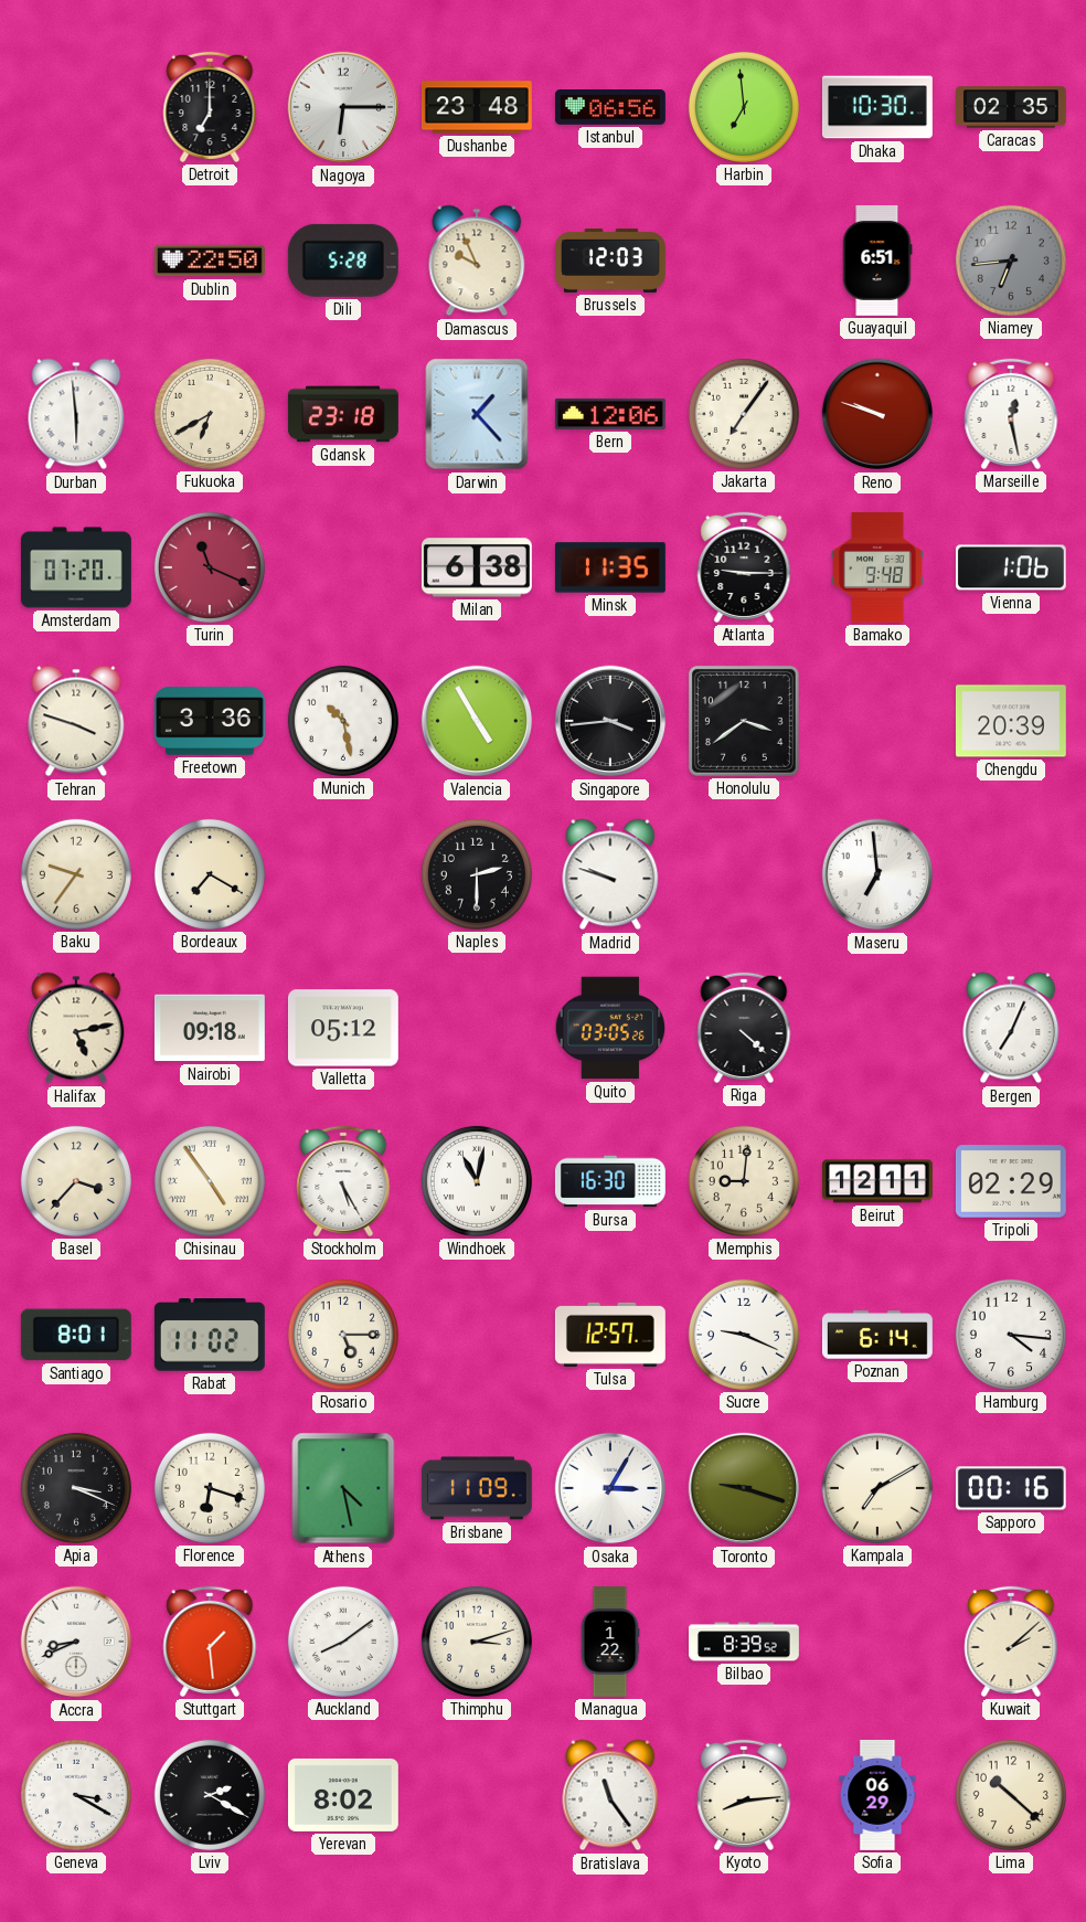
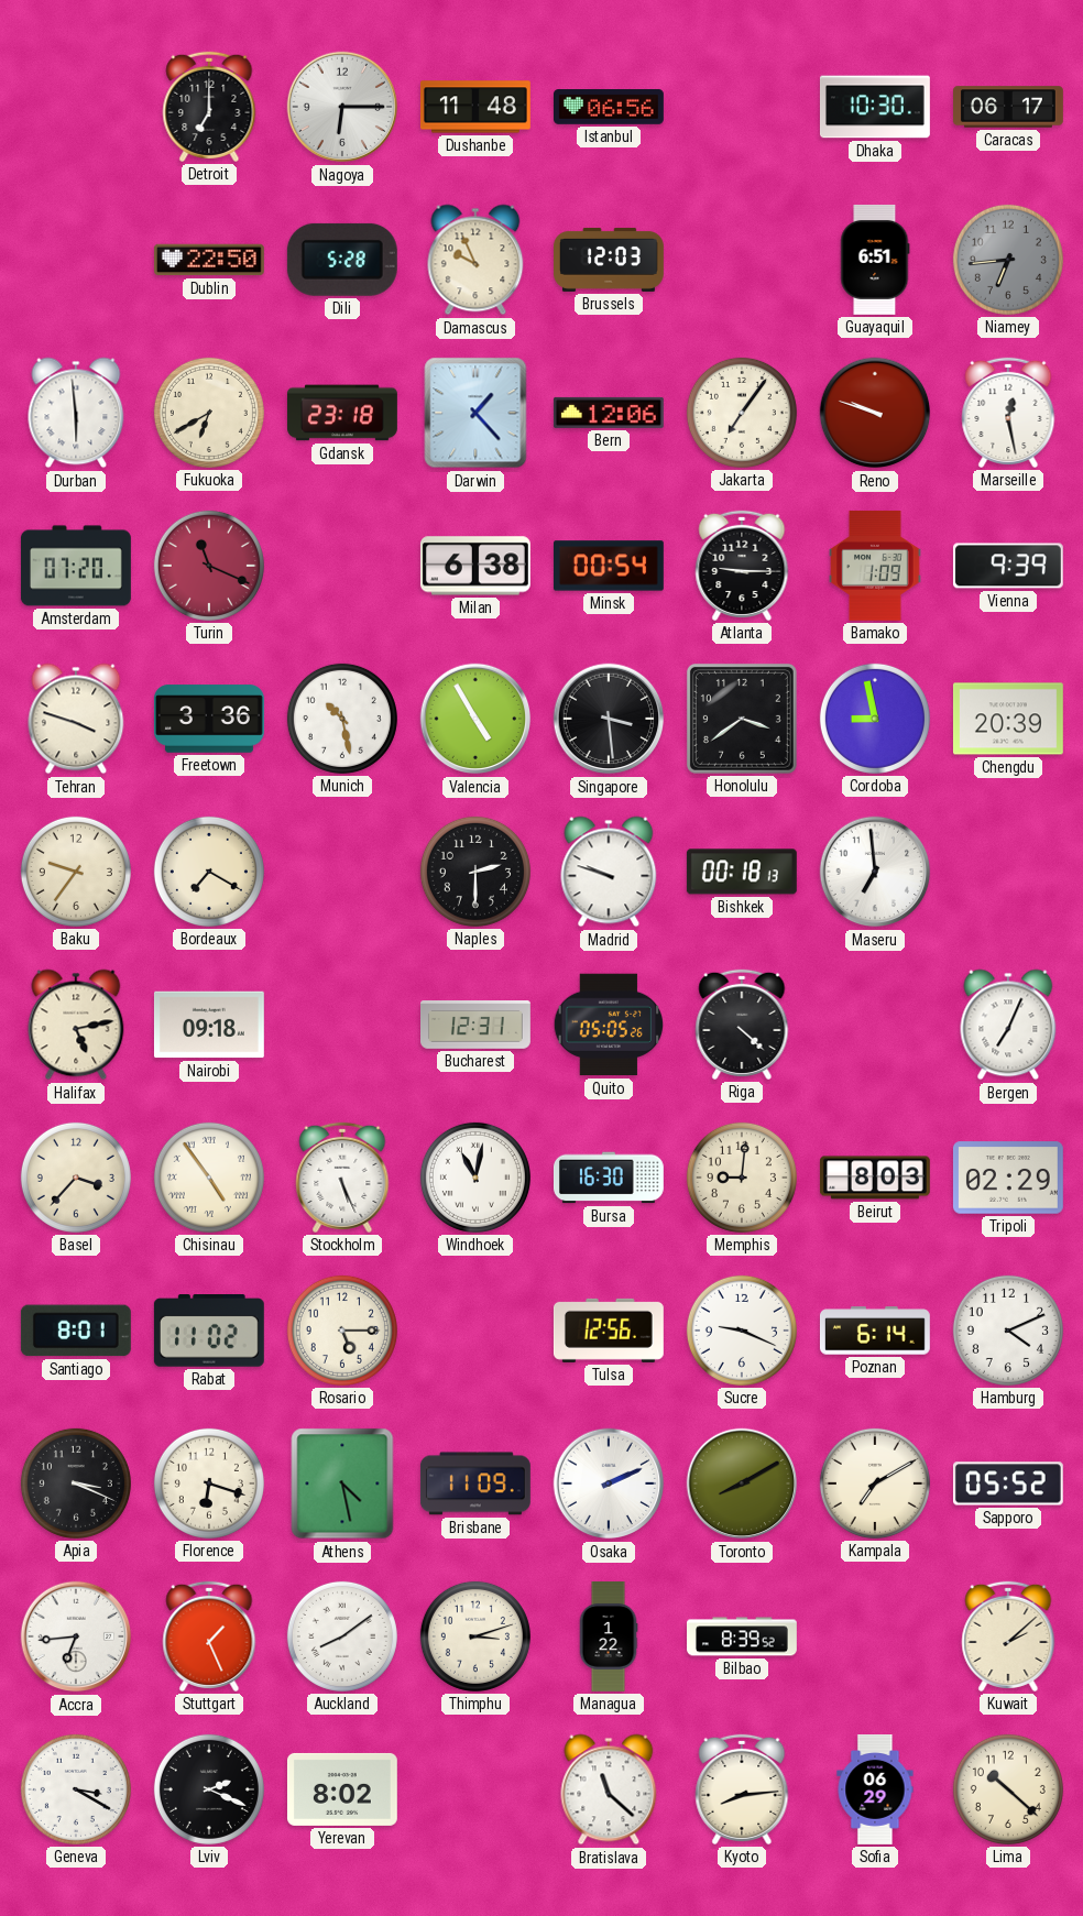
Dushanbe: 23:48 -> 11:48 (475, 107)
Harbin: 6:59 -> none (744, 107)
Caracas: 02:35 -> 06:17 (1009, 107)
Minsk: 11:35 -> 00:54 (609, 566)
Bamako: 9:48 -> 1:09 (875, 566)
Vienna: 1:06 -> 9:39 (1008, 566)
Singapore: 3:44 -> 3:29 (609, 719)
Cordoba: none -> 8:58 (875, 719)
Bishkek: none -> 00:18 (742, 872)
Valletta: 05:12 -> none (343, 1028)
Bucharest: none -> 12:31 (477, 1025)
Quito: 03:05 -> 05:05 (609, 1025)
Stockholm: 5:25 -> 5:26 (342, 1178)
Beirut: 12:11 -> 8:03 (875, 1178)
Tulsa: 12:57 -> 12:56 (609, 1331)
Hamburg: 4:16 -> 4:11 (1008, 1331)
Osaka: 3:05 -> 2:11 (609, 1483)
Toronto: 9:18 -> 8:10 (742, 1483)
Sapporo: 00:16 -> 05:52 (1008, 1483)
Accra: 8:41 -> 6:44 (76, 1636)
Stuttgart: 1:29 -> 1:26 (209, 1636)
Lviv: 2:20 -> 2:19 (209, 1789)
Bratislava: 11:24 -> 11:22 (609, 1789)
